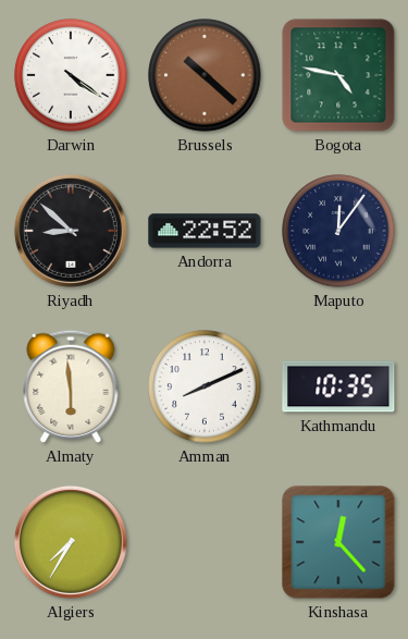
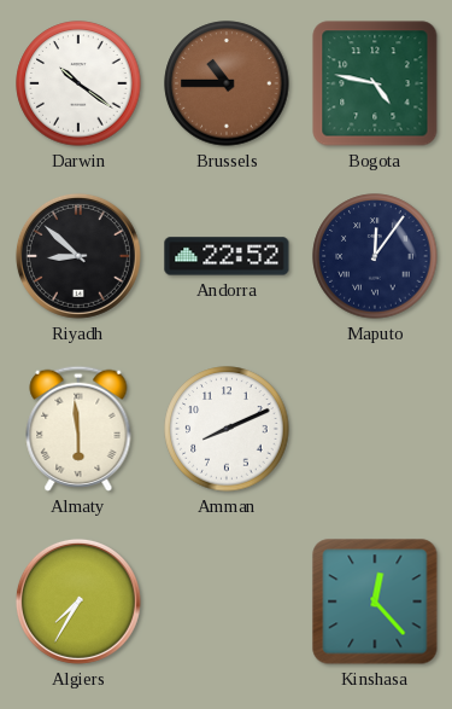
Darwin: 4:21 -> 10:21 (78, 83)
Brussels: 10:22 -> 10:45 (227, 83)
Kathmandu: 10:35 -> none (338, 386)
